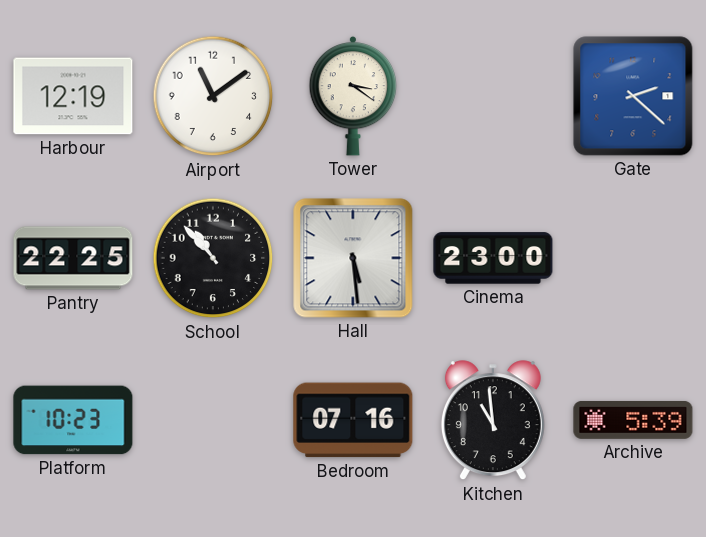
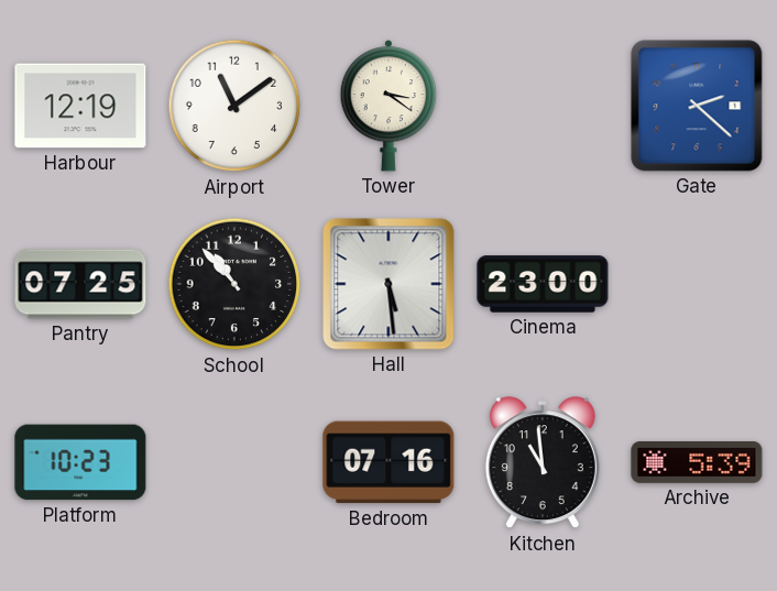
Pantry: 22:25 -> 07:25 (80, 284)
